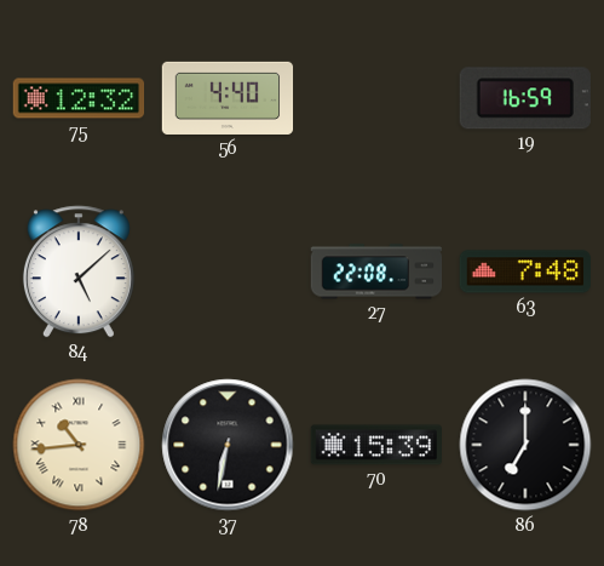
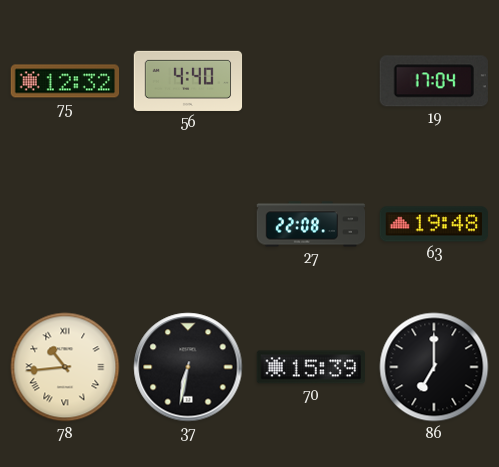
19: 16:59 -> 17:04 (434, 81)
84: 5:08 -> none (79, 271)
63: 7:48 -> 19:48 (433, 224)
